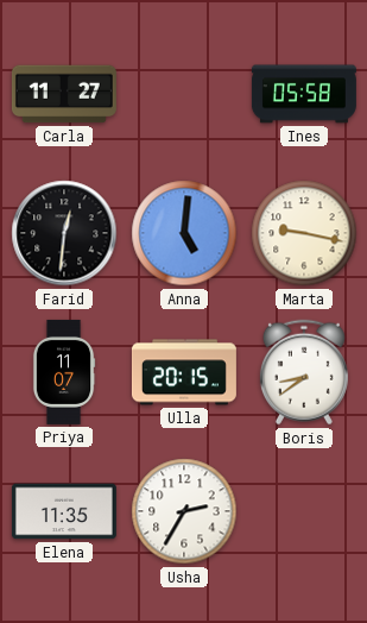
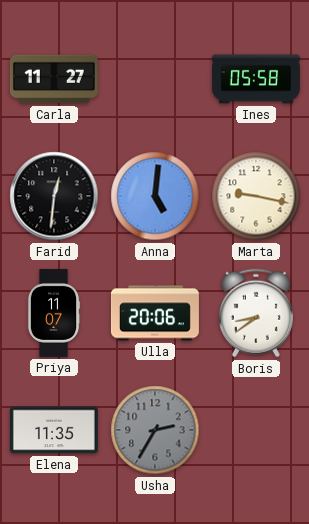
Ulla: 20:15 -> 20:06 (155, 313)
Usha dial: white -> grey (155, 430)
